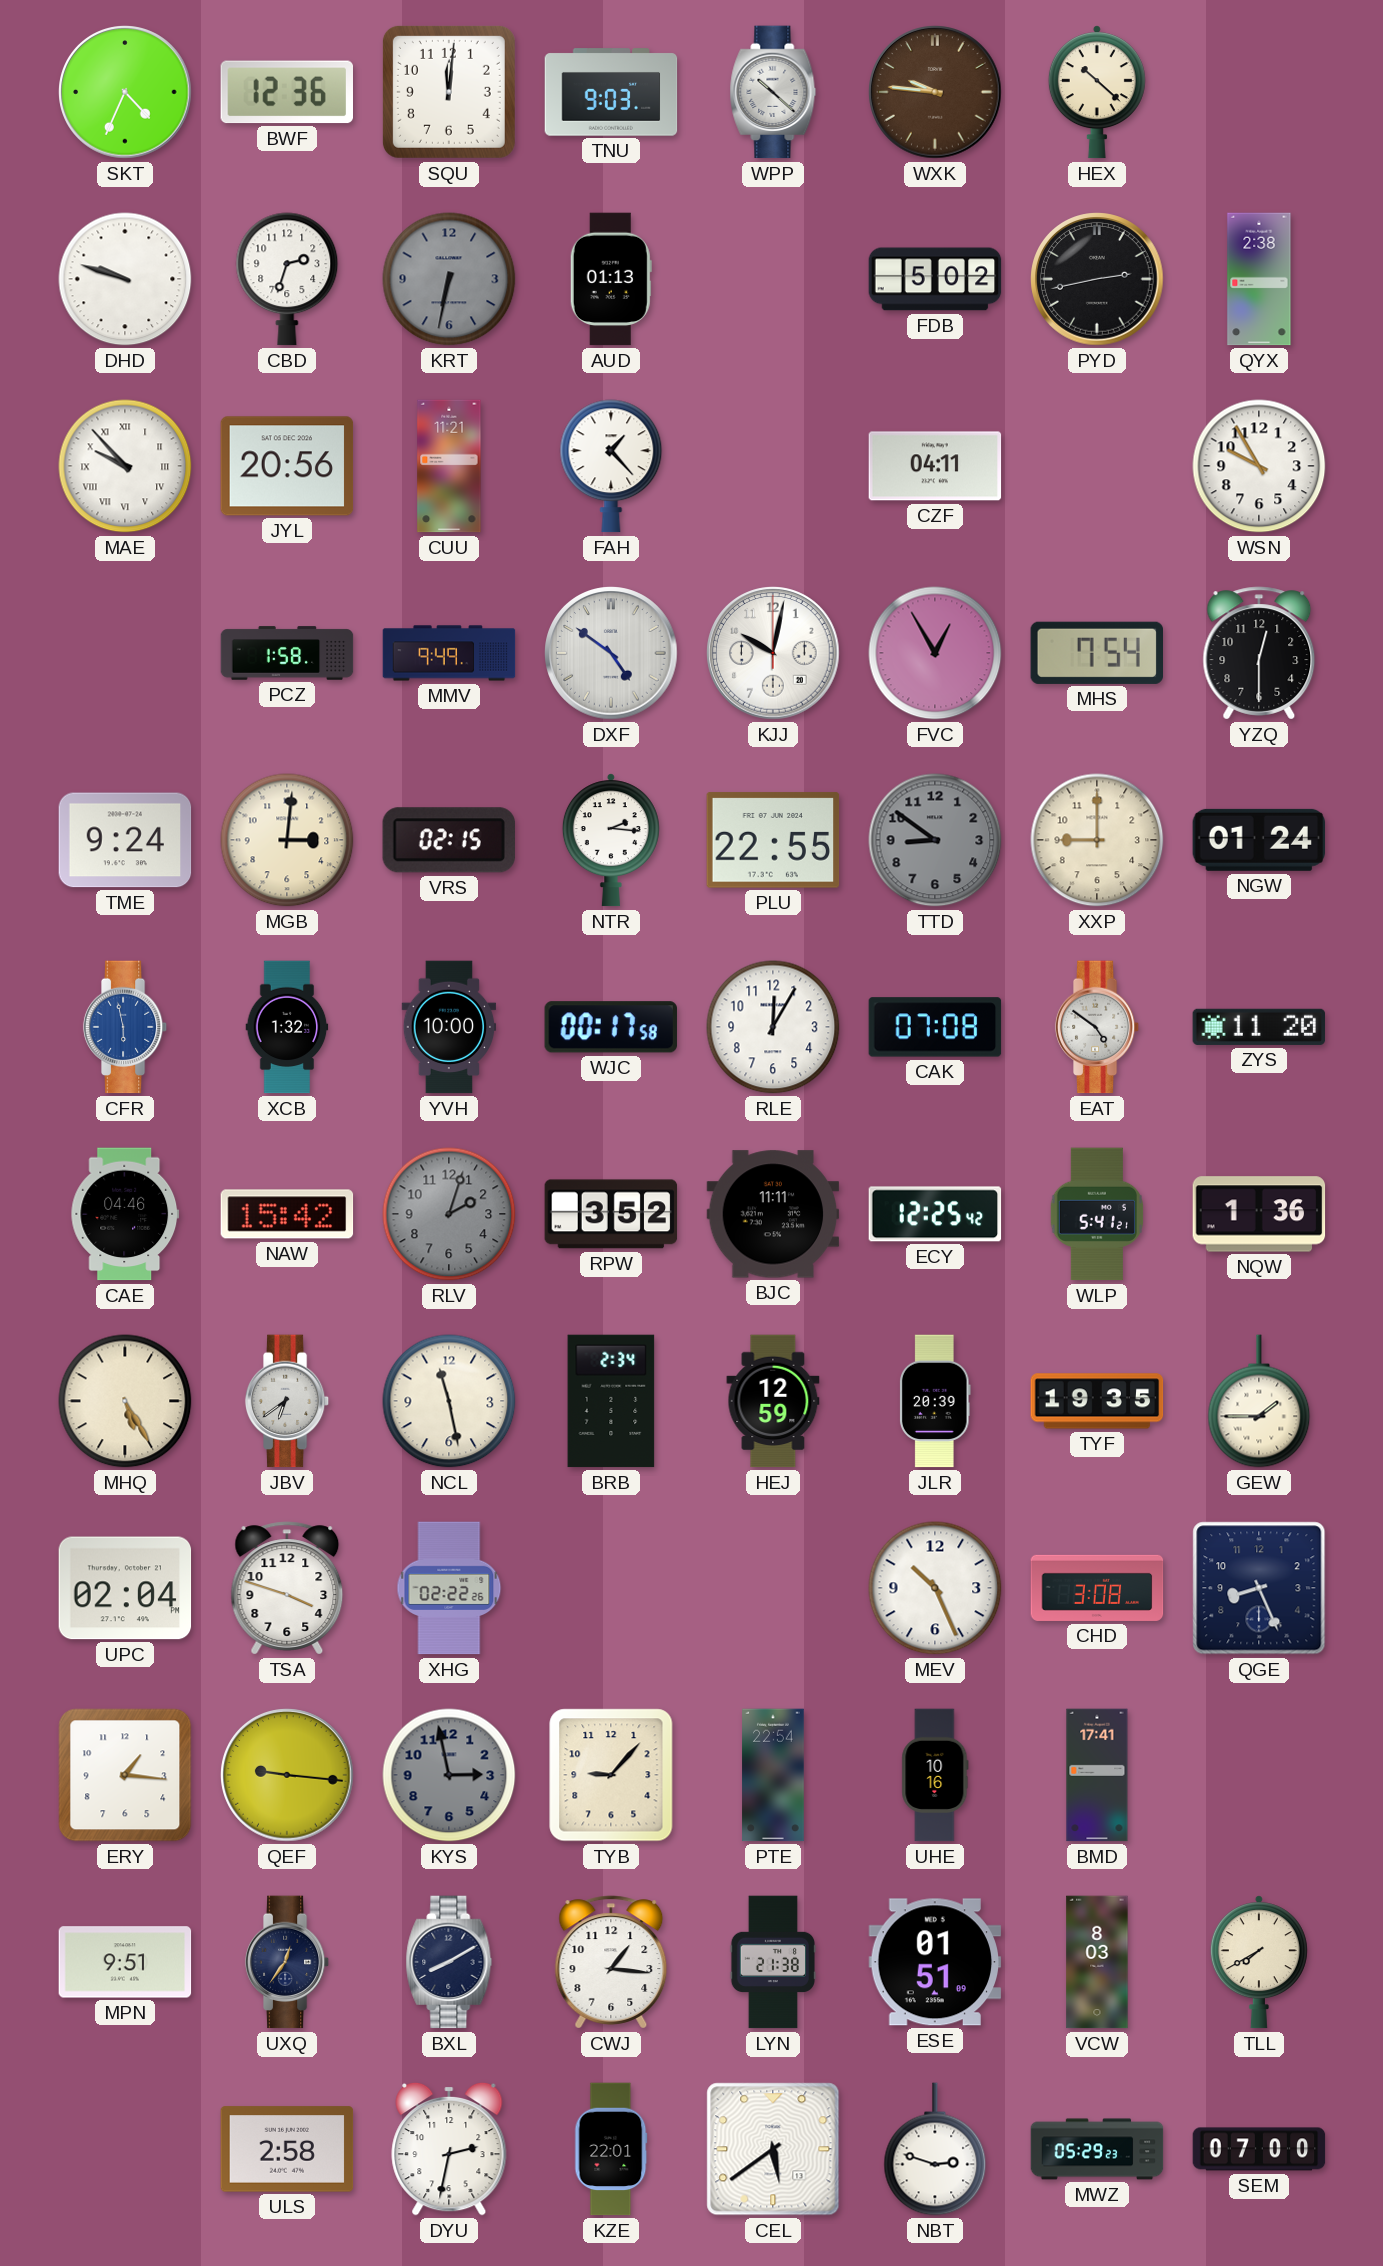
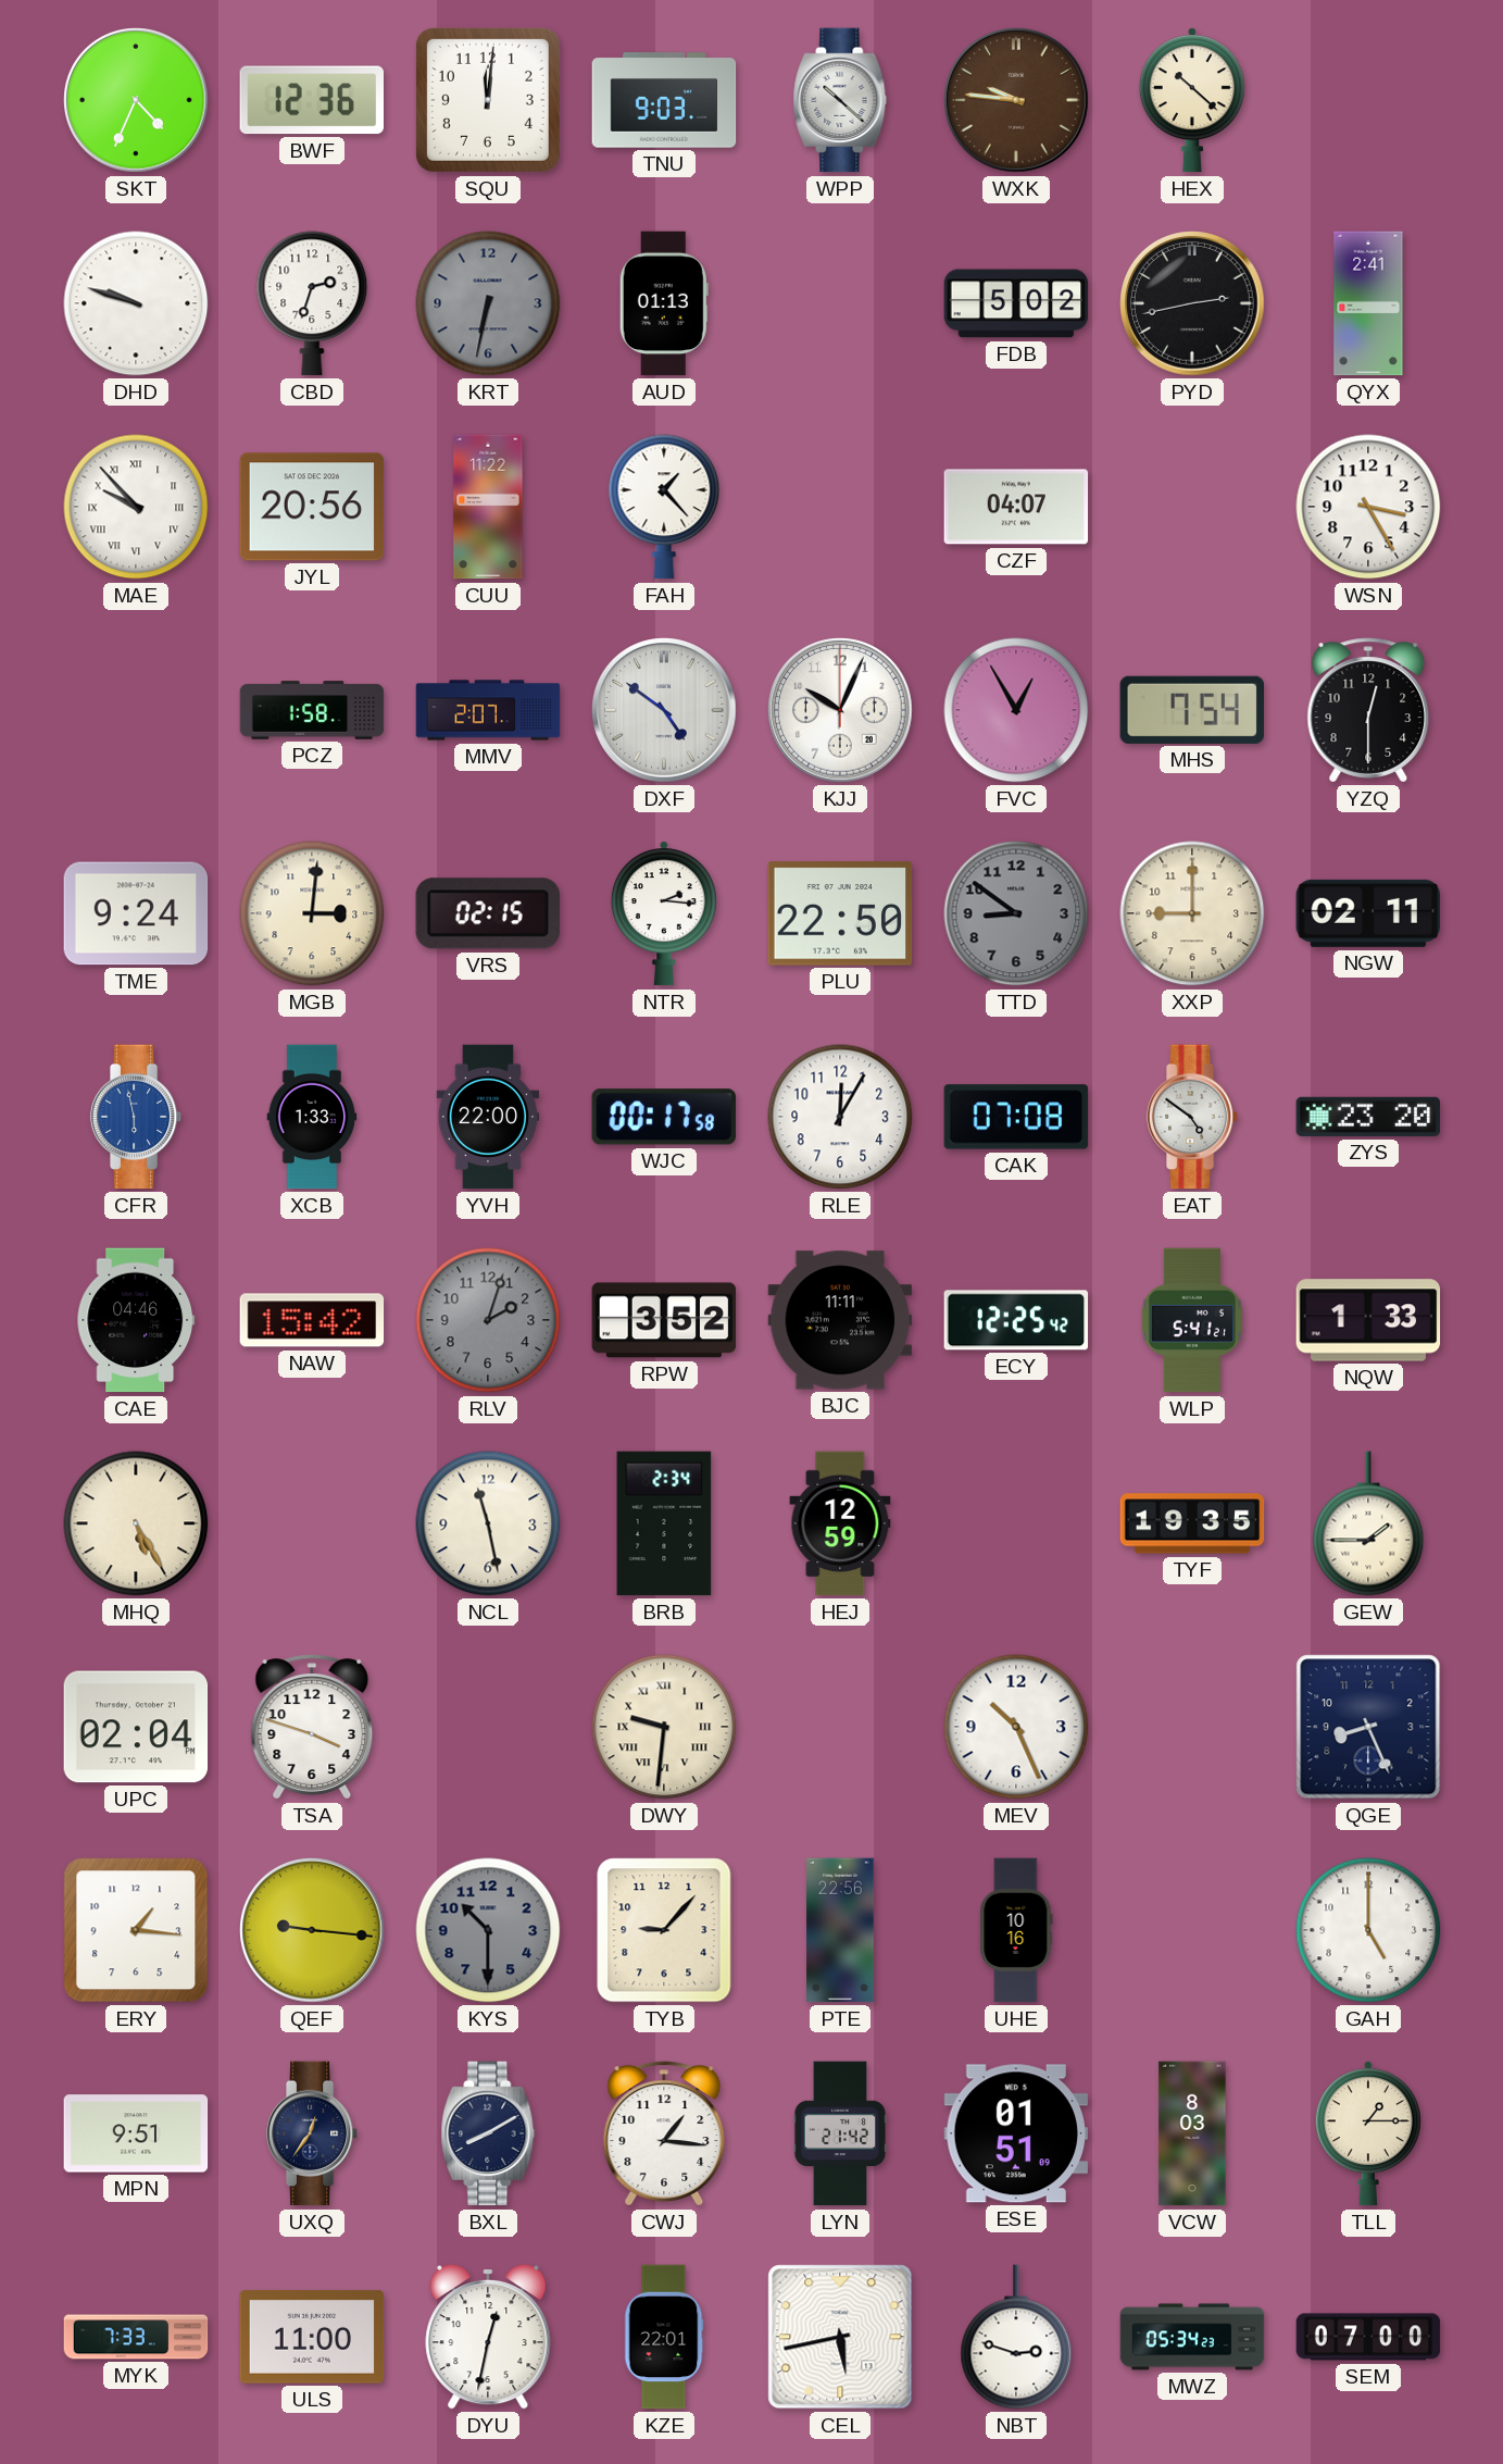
QYX: 2:38 -> 2:41 (1368, 303)
CUU: 11:21 -> 11:22 (488, 507)
CZF: 04:11 -> 04:07 (1016, 507)
WSN: 9:55 -> 3:25 (1368, 507)
MMV: 9:49 -> 2:07 (488, 710)
KJJ: 10:02 -> 10:04 (840, 710)
PLU: 22:55 -> 22:50 (840, 913)
NGW: 01:24 -> 02:11 (1368, 913)
XCB: 1:32 -> 1:33 (312, 1117)
YVH: 10:00 -> 22:00 (488, 1117)
ZYS: 11:20 -> 23:20 (1368, 1117)
NQW: 1:36 -> 1:33 (1368, 1320)
JBV: 6:39 -> none (287, 1401)
JLR: 20:39 -> none (935, 1401)
XHG: 02:22 -> none (449, 1588)
DWY: none -> 9:31 (664, 1727)
CHD: 3:08 -> none (1097, 1588)
KYS: 2:58 -> 10:30 (488, 1930)
PTE: 22:54 -> 22:56 (840, 1930)
BMD: 17:41 -> none (1097, 1775)
GAH: none -> 5:00 (1368, 1930)
LYN: 21:38 -> 21:42 (840, 2133)
TLL: 7:40 -> 1:15 (1368, 2133)
MYK: none -> 7:33 (136, 2337)
ULS: 2:58 -> 11:00 (312, 2337)
DYU: 2:32 -> 12:32 (488, 2337)
CEL: 5:39 -> 5:43 (840, 2337)
MWZ: 05:29 -> 05:34 (1192, 2337)
